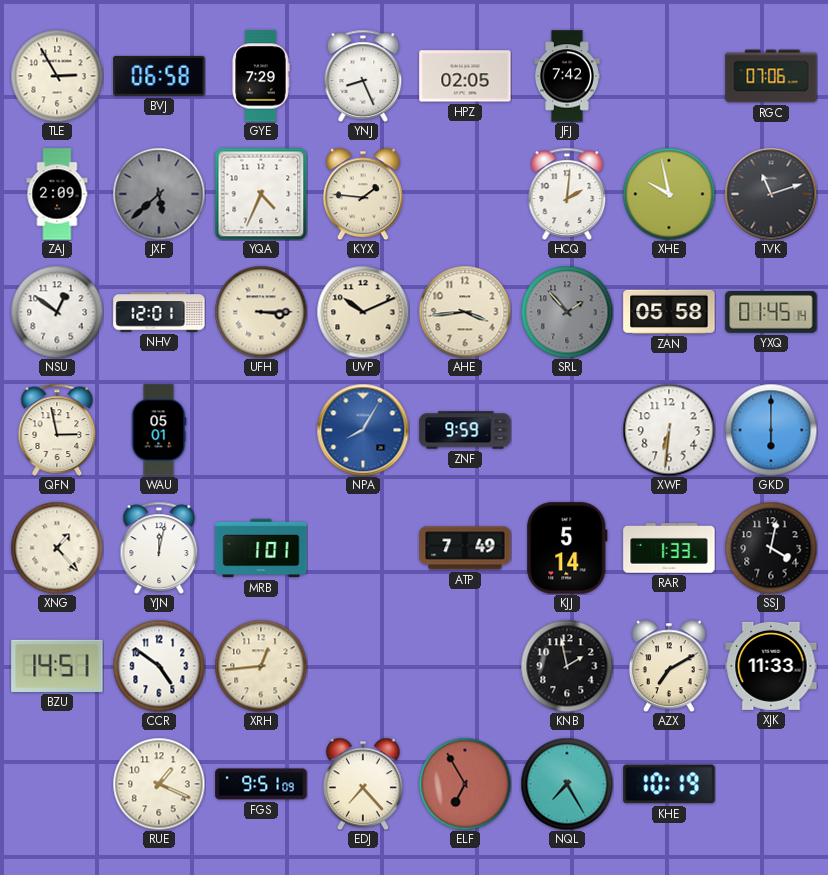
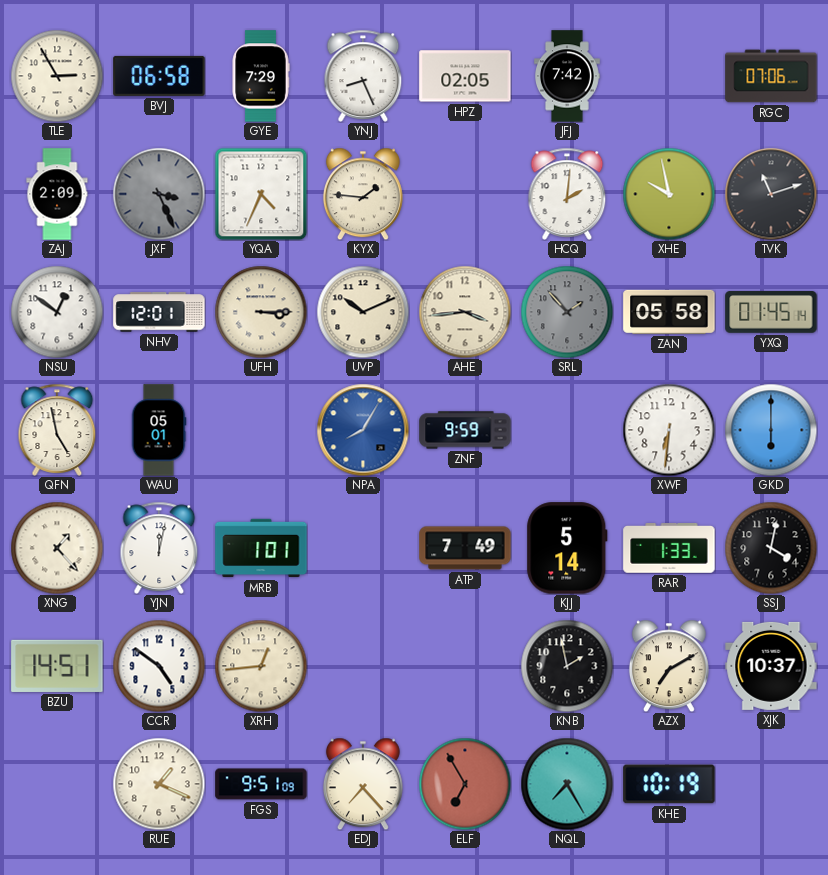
JXF: 5:38 -> 3:26 (159, 194)
QFN: 2:58 -> 4:58 (57, 430)
XJK: 11:33 -> 10:37 (771, 666)
